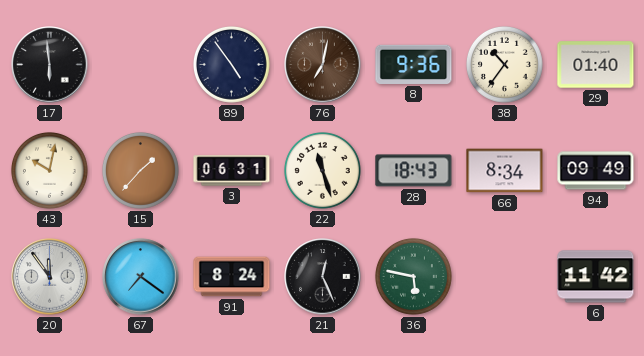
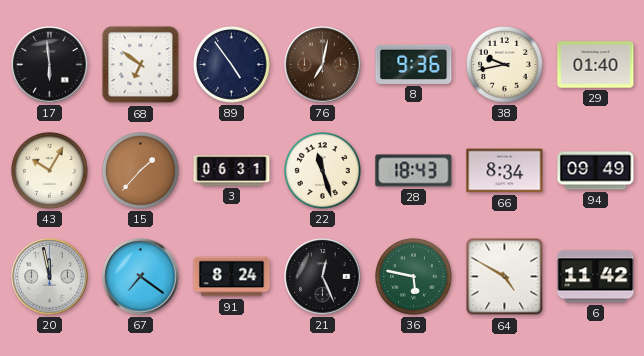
68: none -> 6:51 (141, 65)
38: 10:36 -> 9:43 (505, 65)
43: 10:02 -> 10:05 (50, 171)
20: 11:54 -> 11:58 (50, 277)
64: none -> 4:50 (505, 277)
